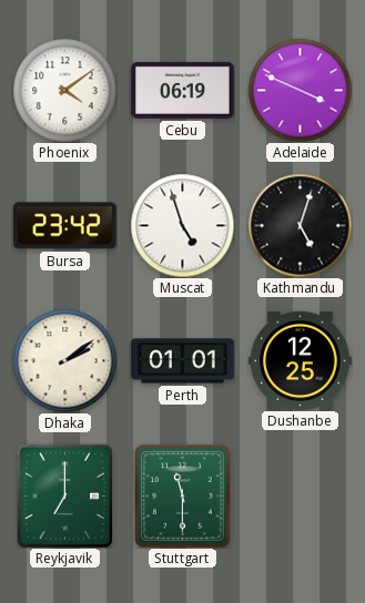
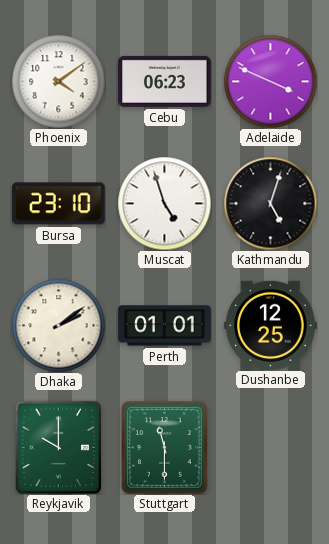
Cebu: 06:19 -> 06:23 (165, 81)
Bursa: 23:42 -> 23:10 (59, 204)
Reykjavik: 7:00 -> 10:00 (59, 447)
